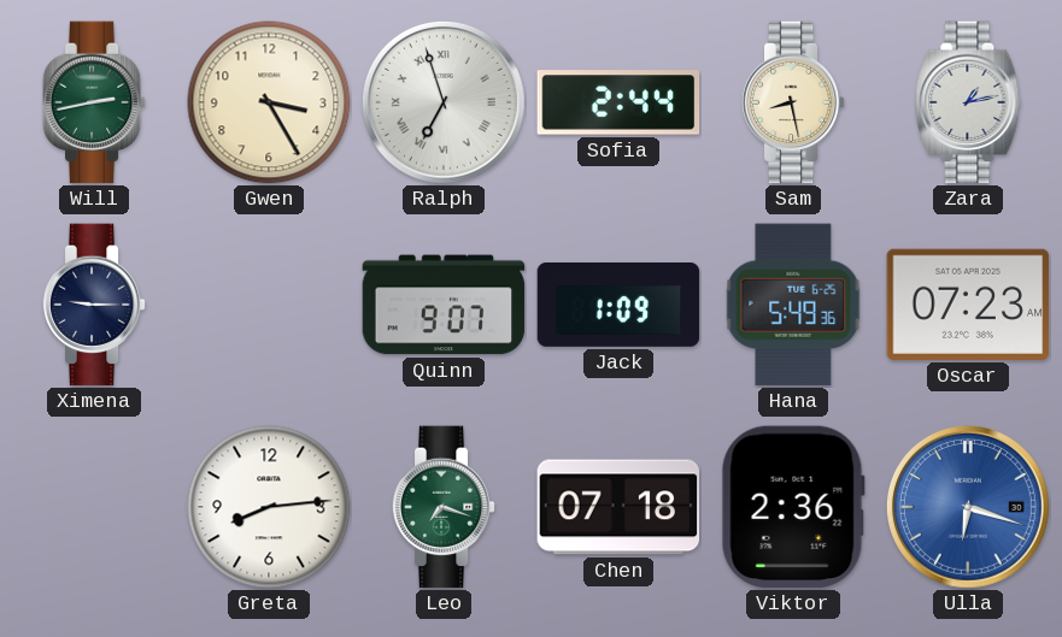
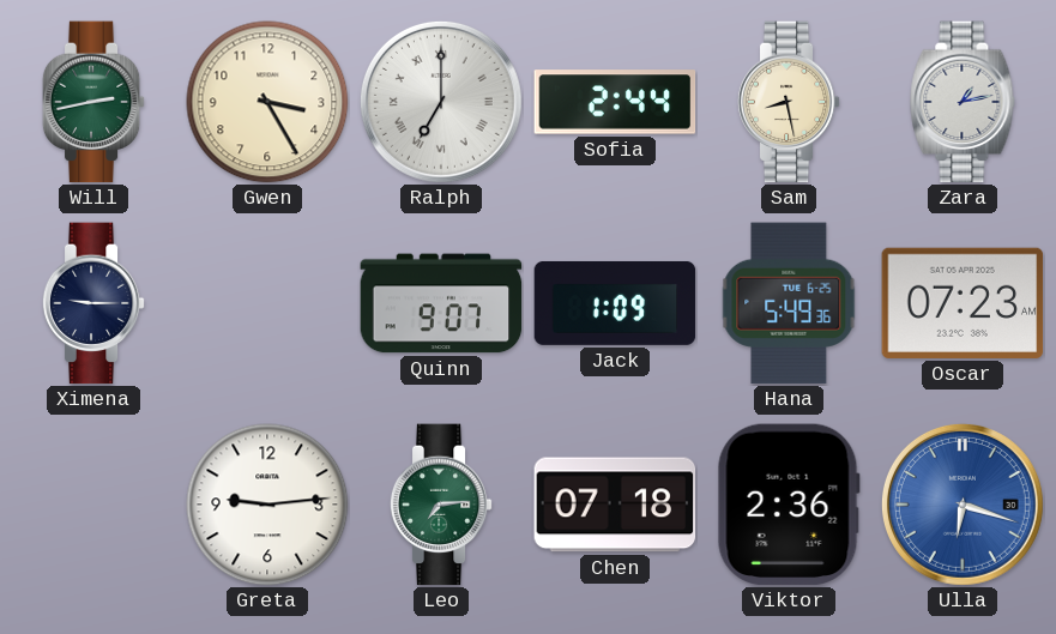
Ralph: 6:57 -> 7:00 (441, 102)
Greta: 8:14 -> 9:14 (267, 505)
Leo: 7:18 -> 7:14 (441, 505)
